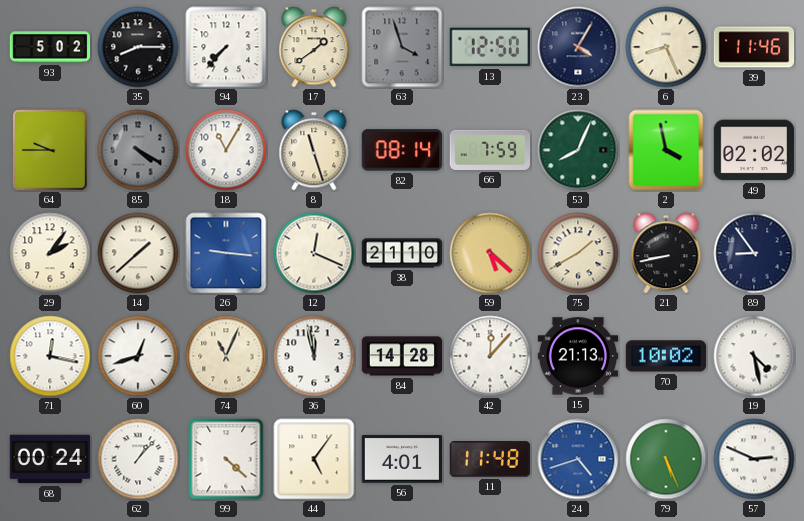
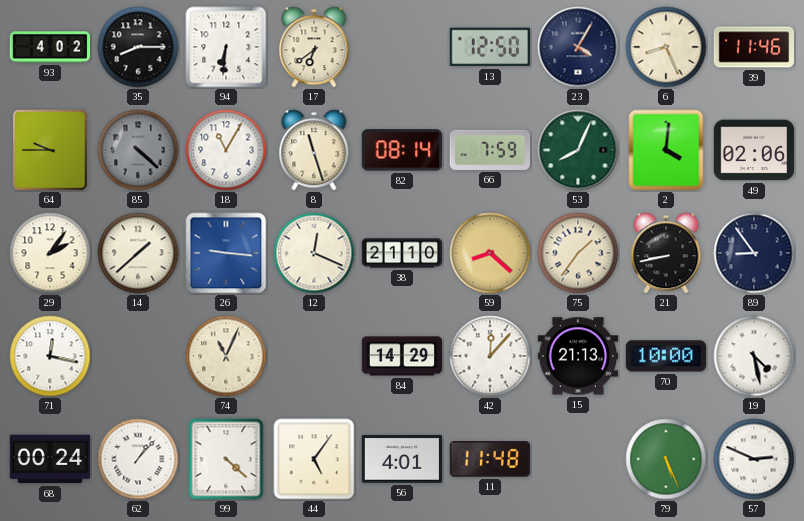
93: 5:02 -> 4:02 (50, 47)
94: 7:37 -> 6:31 (226, 47)
17: 1:39 -> 6:39 (314, 47)
63: 3:57 -> none (402, 47)
85: 4:20 -> 4:22 (138, 150)
2: 3:58 -> 4:01 (666, 150)
49: 02:02 -> 02:06 (754, 150)
59: 5:22 -> 8:22 (490, 253)
75: 1:40 -> 1:36 (578, 253)
60: 12:42 -> none (138, 356)
36: 11:58 -> none (314, 356)
84: 14:28 -> 14:29 (402, 356)
70: 10:02 -> 10:00 (666, 356)
24: 4:42 -> none (578, 459)
